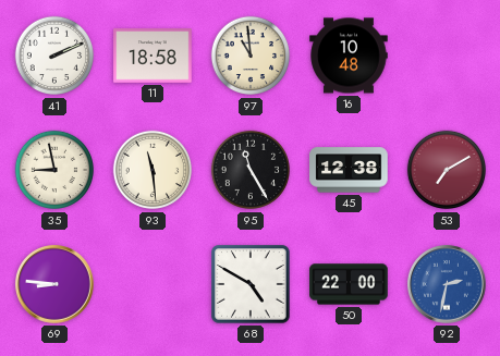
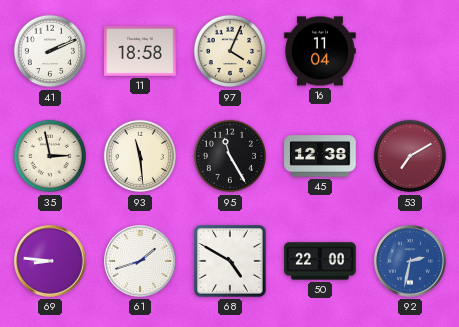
97: 10:59 -> 4:04 (230, 51)
16: 10:48 -> 11:04 (320, 51)
35: 8:58 -> 2:58 (50, 156)
61: none -> 1:42 (140, 261)
